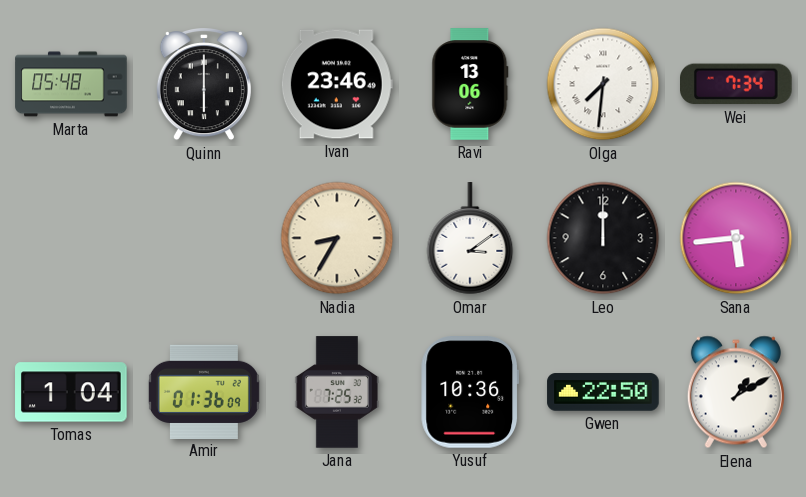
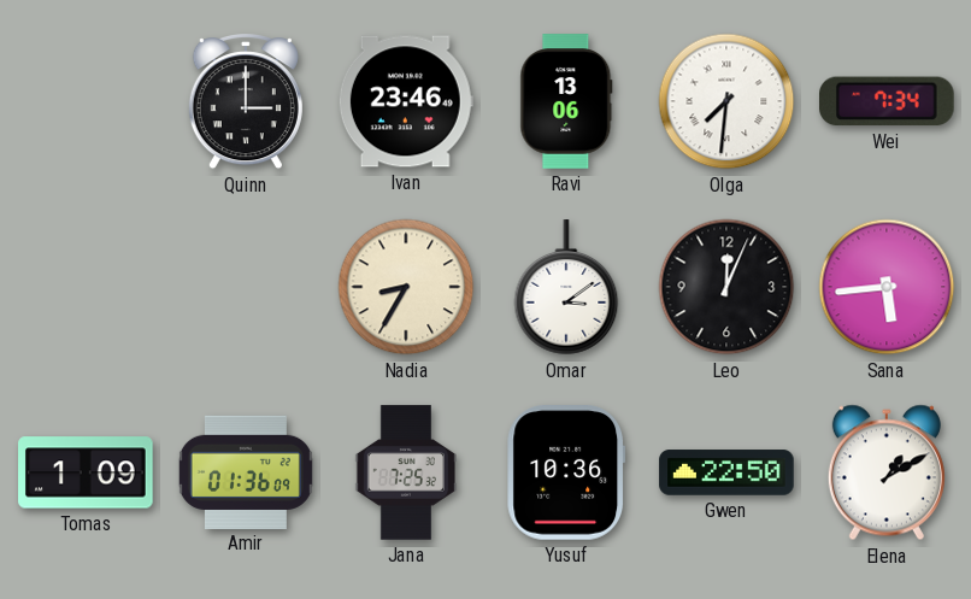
Marta: 05:48 -> none (71, 84)
Quinn: 6:00 -> 3:00 (246, 102)
Leo: 12:00 -> 12:04 (726, 287)
Tomas: 1:04 -> 1:09 (86, 472)
